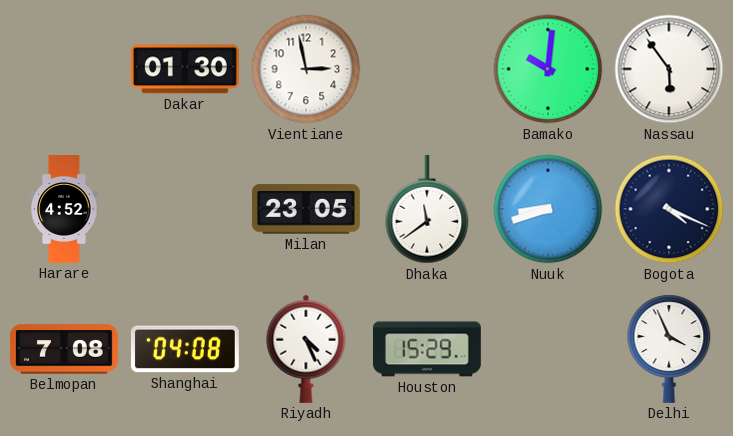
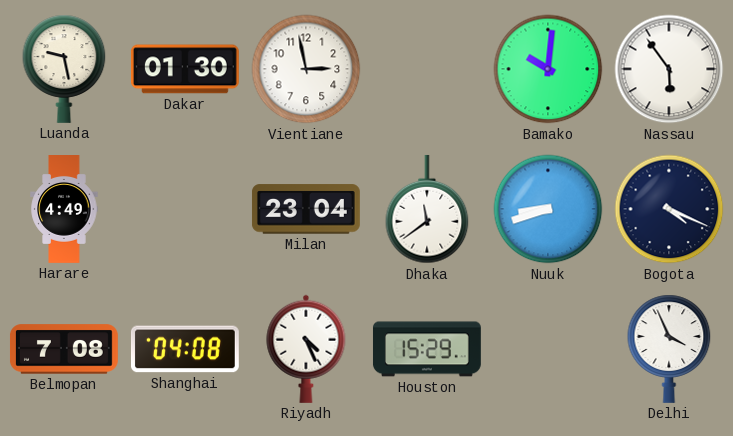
Luanda: none -> 9:28 (64, 69)
Harare: 4:52 -> 4:49 (64, 210)
Milan: 23:05 -> 23:04 (306, 209)
